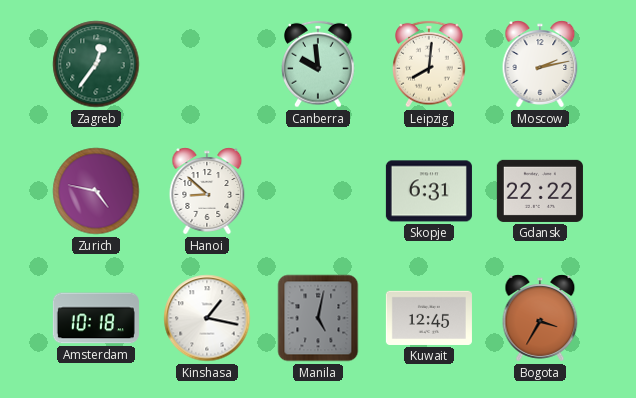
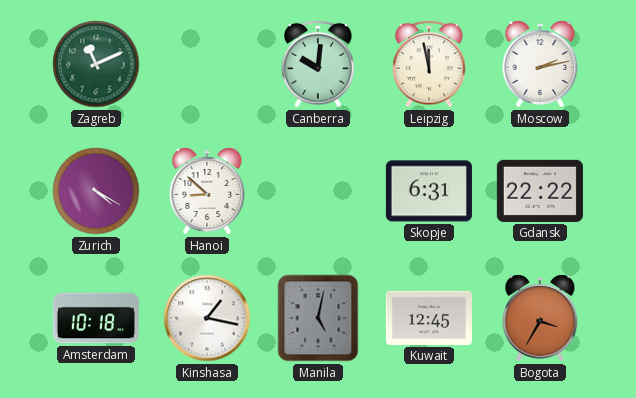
Zagreb: 12:36 -> 11:11 (96, 64)
Canberra: 9:59 -> 10:01 (318, 64)
Leipzig: 8:01 -> 11:58 (429, 64)
Zurich: 4:47 -> 4:20 (96, 191)
